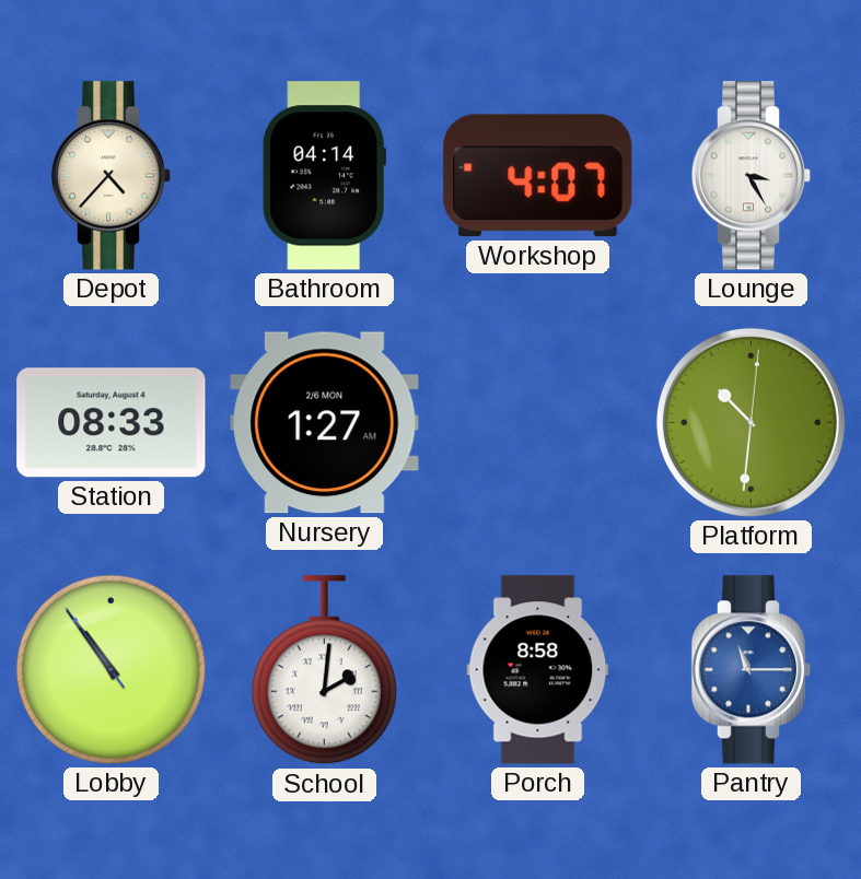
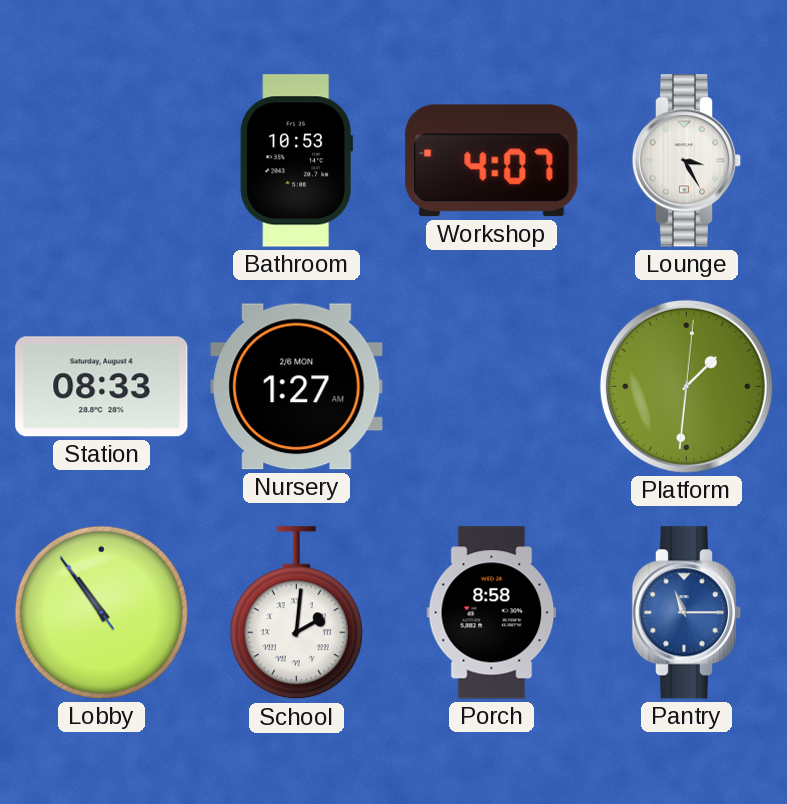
Depot: 4:37 -> none (112, 176)
Bathroom: 04:14 -> 10:53 (296, 161)
Platform: 10:31 -> 1:31 (686, 386)
